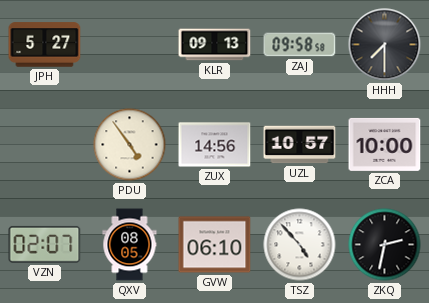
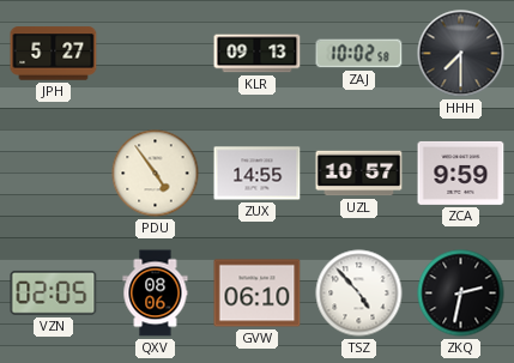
ZAJ: 09:58 -> 10:02 (359, 54)
ZUX: 14:56 -> 14:55 (258, 174)
ZCA: 10:00 -> 9:59 (461, 173)
VZN: 02:07 -> 02:05 (54, 292)
QXV: 08:05 -> 08:06 (156, 294)
